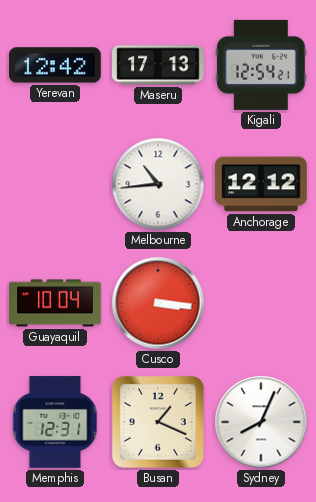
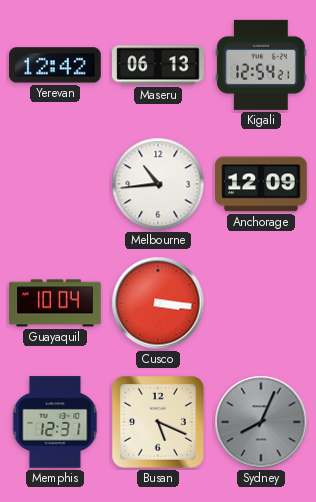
Maseru: 17:13 -> 06:13 (158, 65)
Anchorage: 12:12 -> 12:09 (261, 184)
Busan: 1:19 -> 5:19 (158, 422)
Sydney dial: white -> grey (261, 422)
